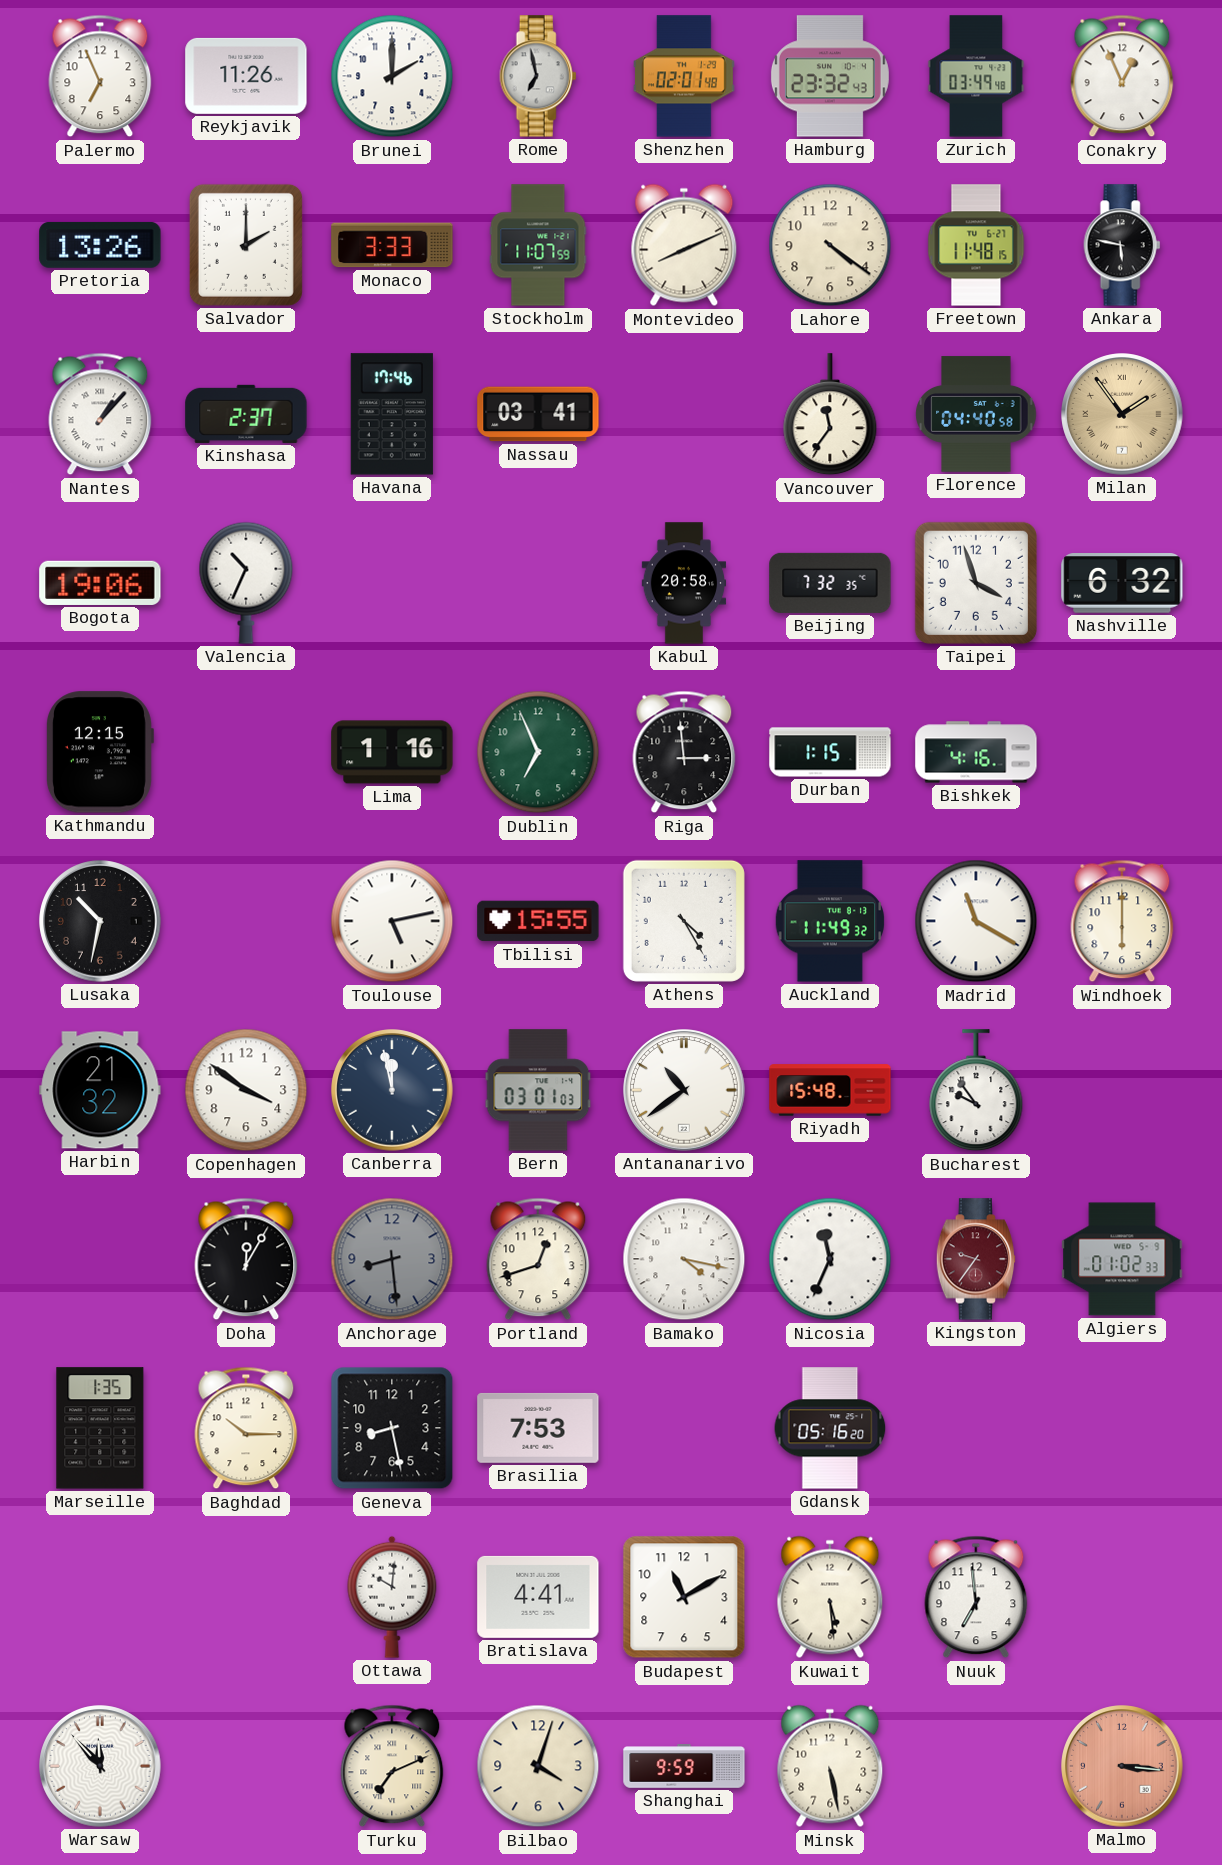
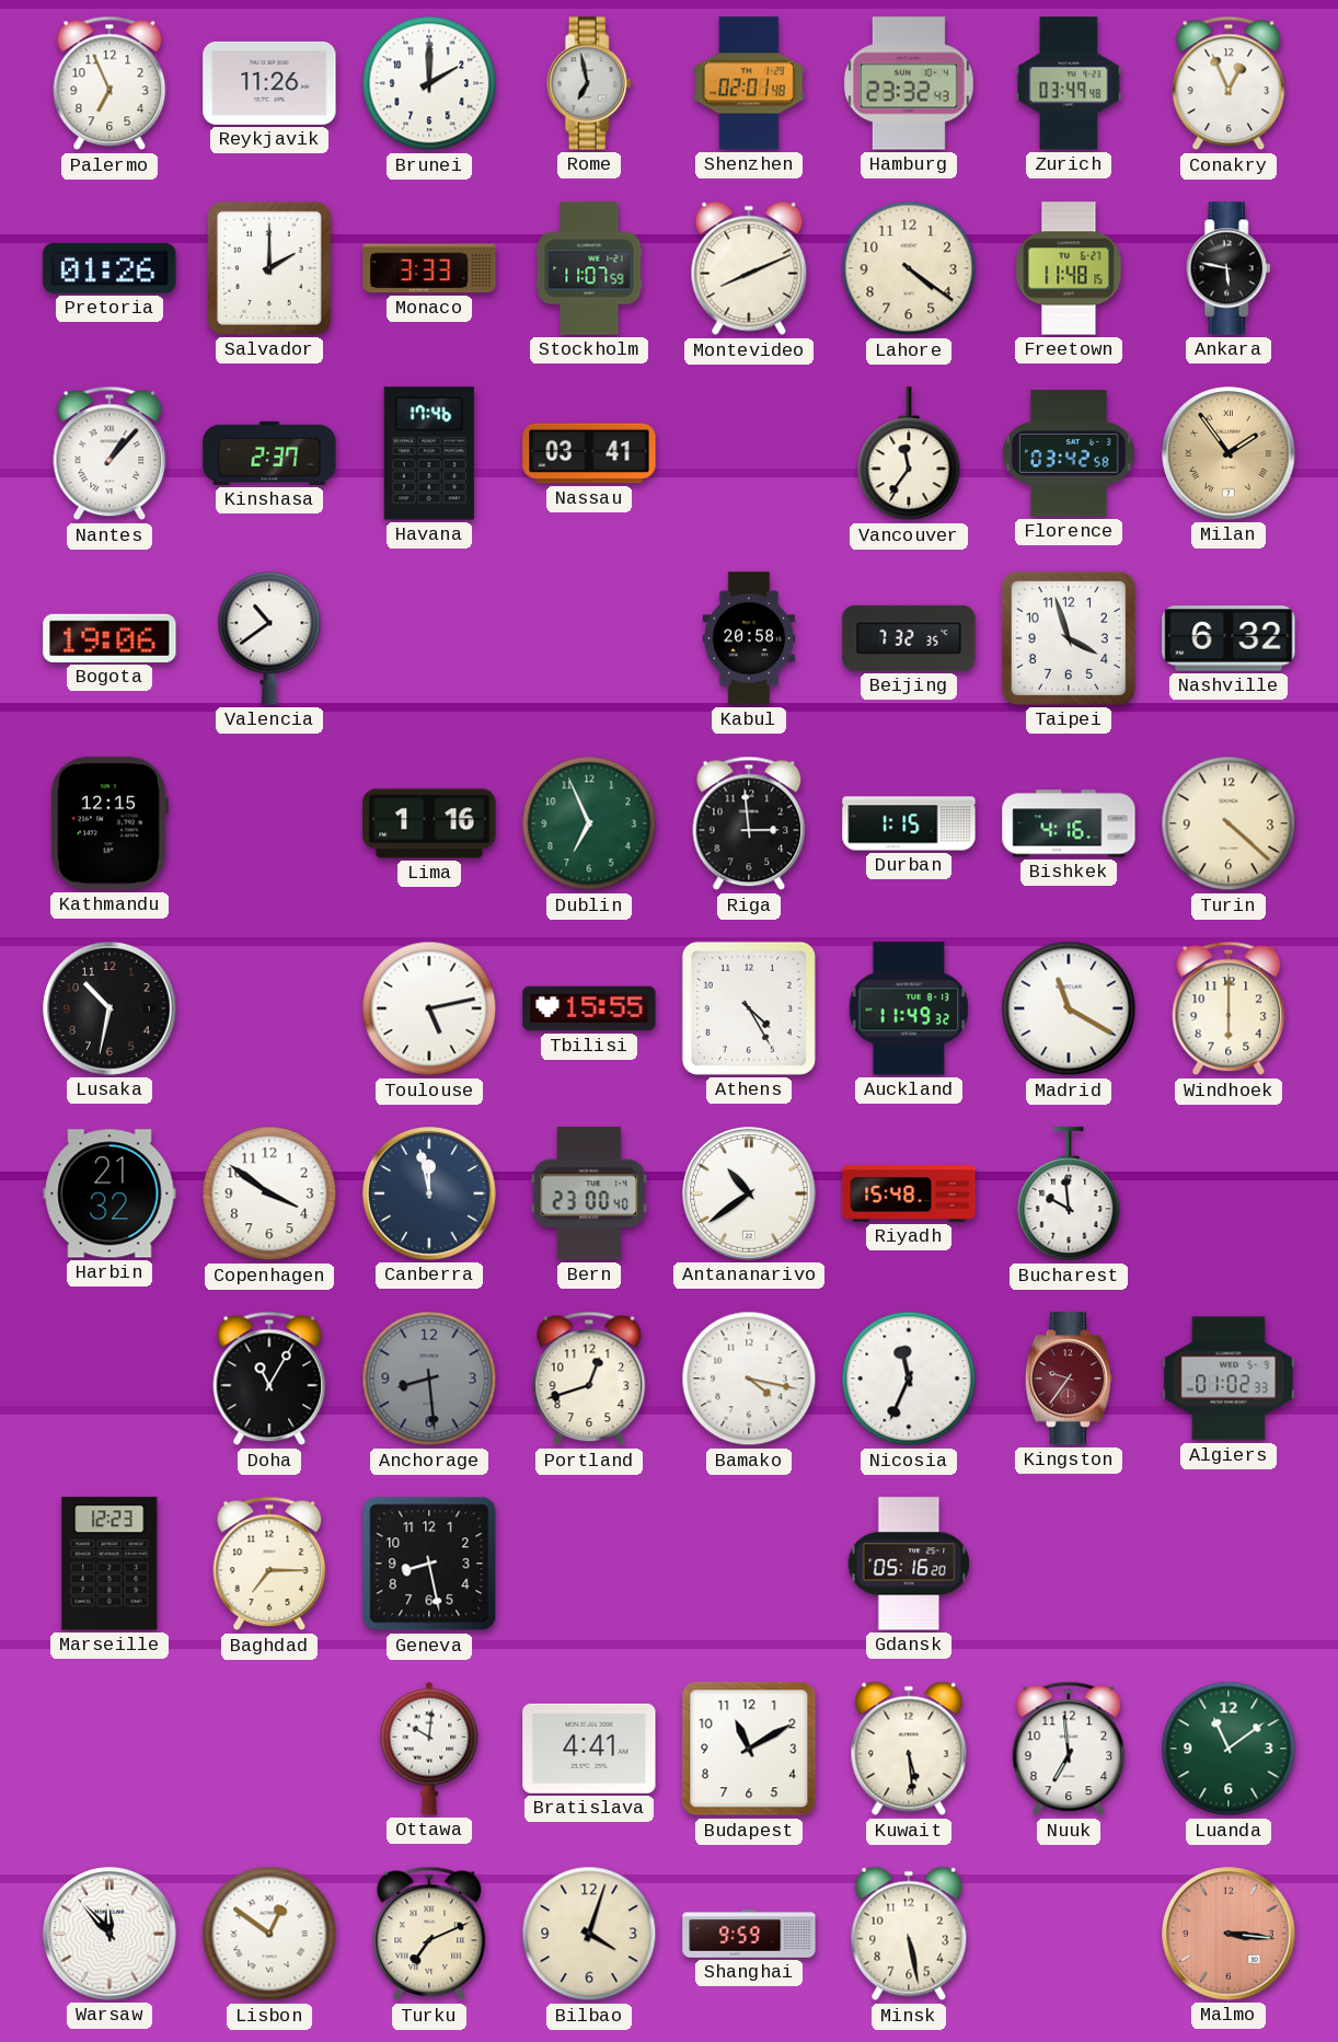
Pretoria: 13:26 -> 01:26 (109, 268)
Florence: 04:40 -> 03:42 (1069, 453)
Valencia: 10:34 -> 10:39 (269, 638)
Turin: none -> 4:22 (1229, 823)
Bern: 03:01 -> 23:00 (589, 1193)
Bucharest: 9:54 -> 9:59 (1069, 1195)
Doha: 12:05 -> 11:05 (269, 1378)
Marseille: 1:35 -> 12:23 (109, 1564)
Baghdad: 10:15 -> 7:15 (269, 1564)
Brasilia: 7:53 -> none (538, 1428)
Luanda: none -> 11:09 (1229, 1749)
Lisbon: none -> 12:51 (269, 1934)
